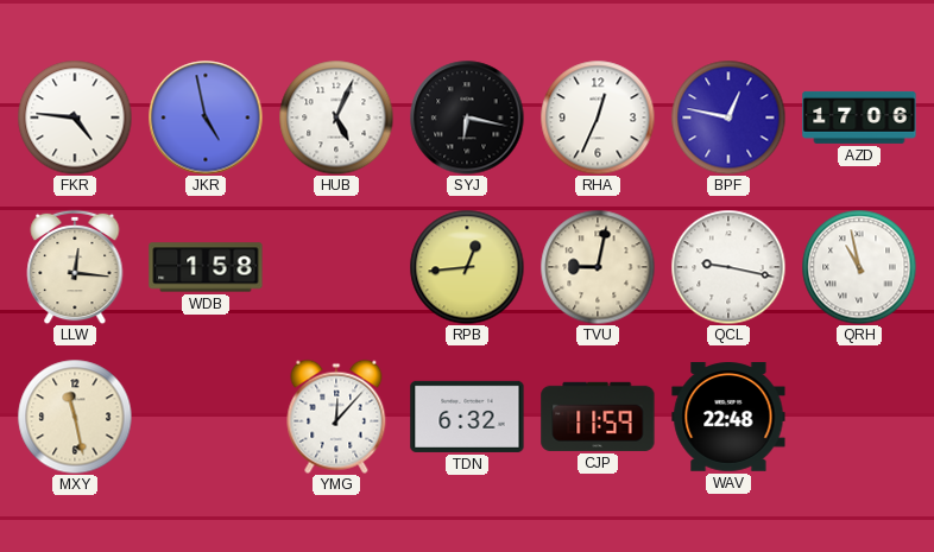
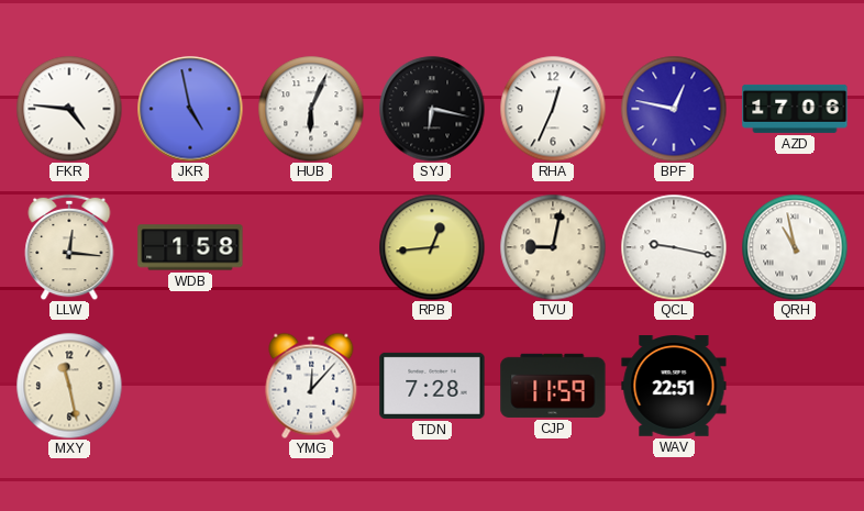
HUB: 5:04 -> 6:04 (311, 109)
TDN: 6:32 -> 7:28 (432, 386)
WAV: 22:48 -> 22:51 (674, 387)
